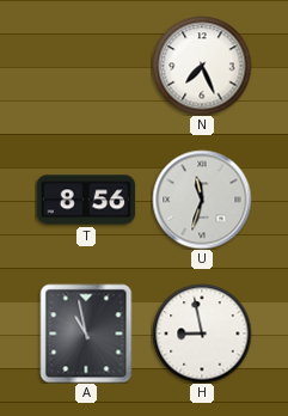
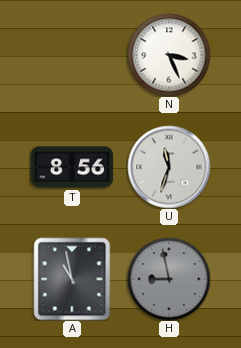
N: 7:26 -> 3:26 (169, 55)
H dial: white -> grey (169, 279)
